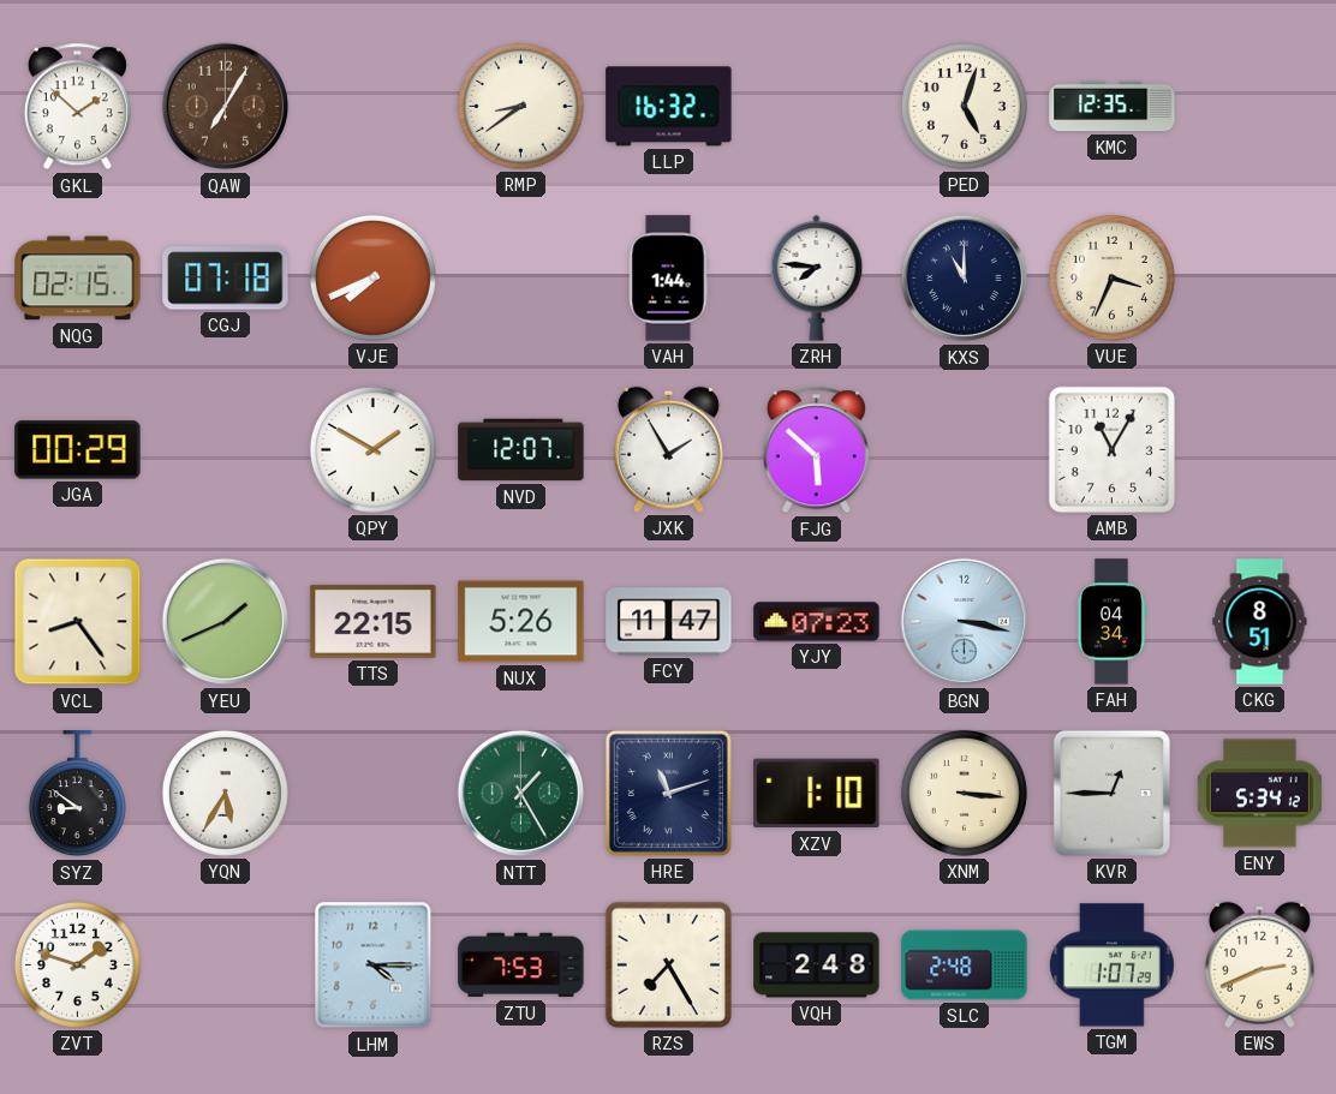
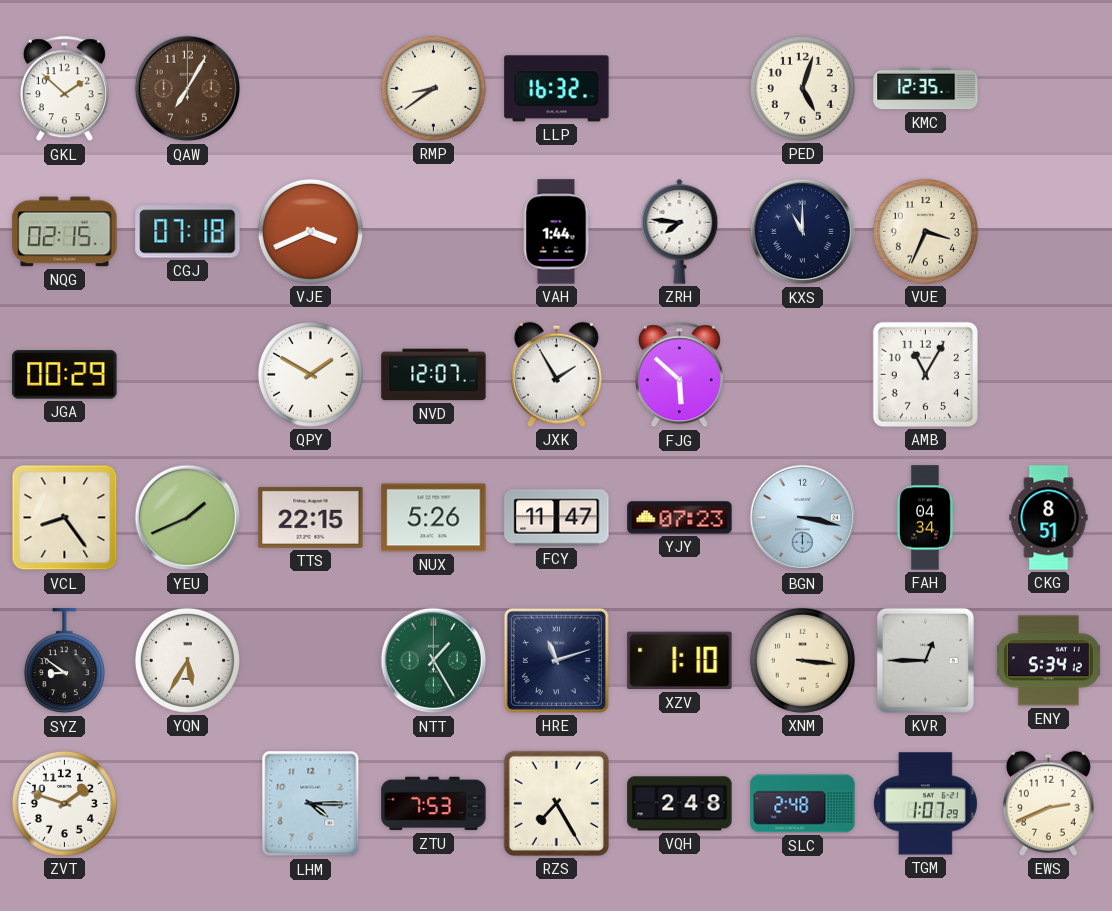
VJE: 7:41 -> 3:41 (310, 231)
